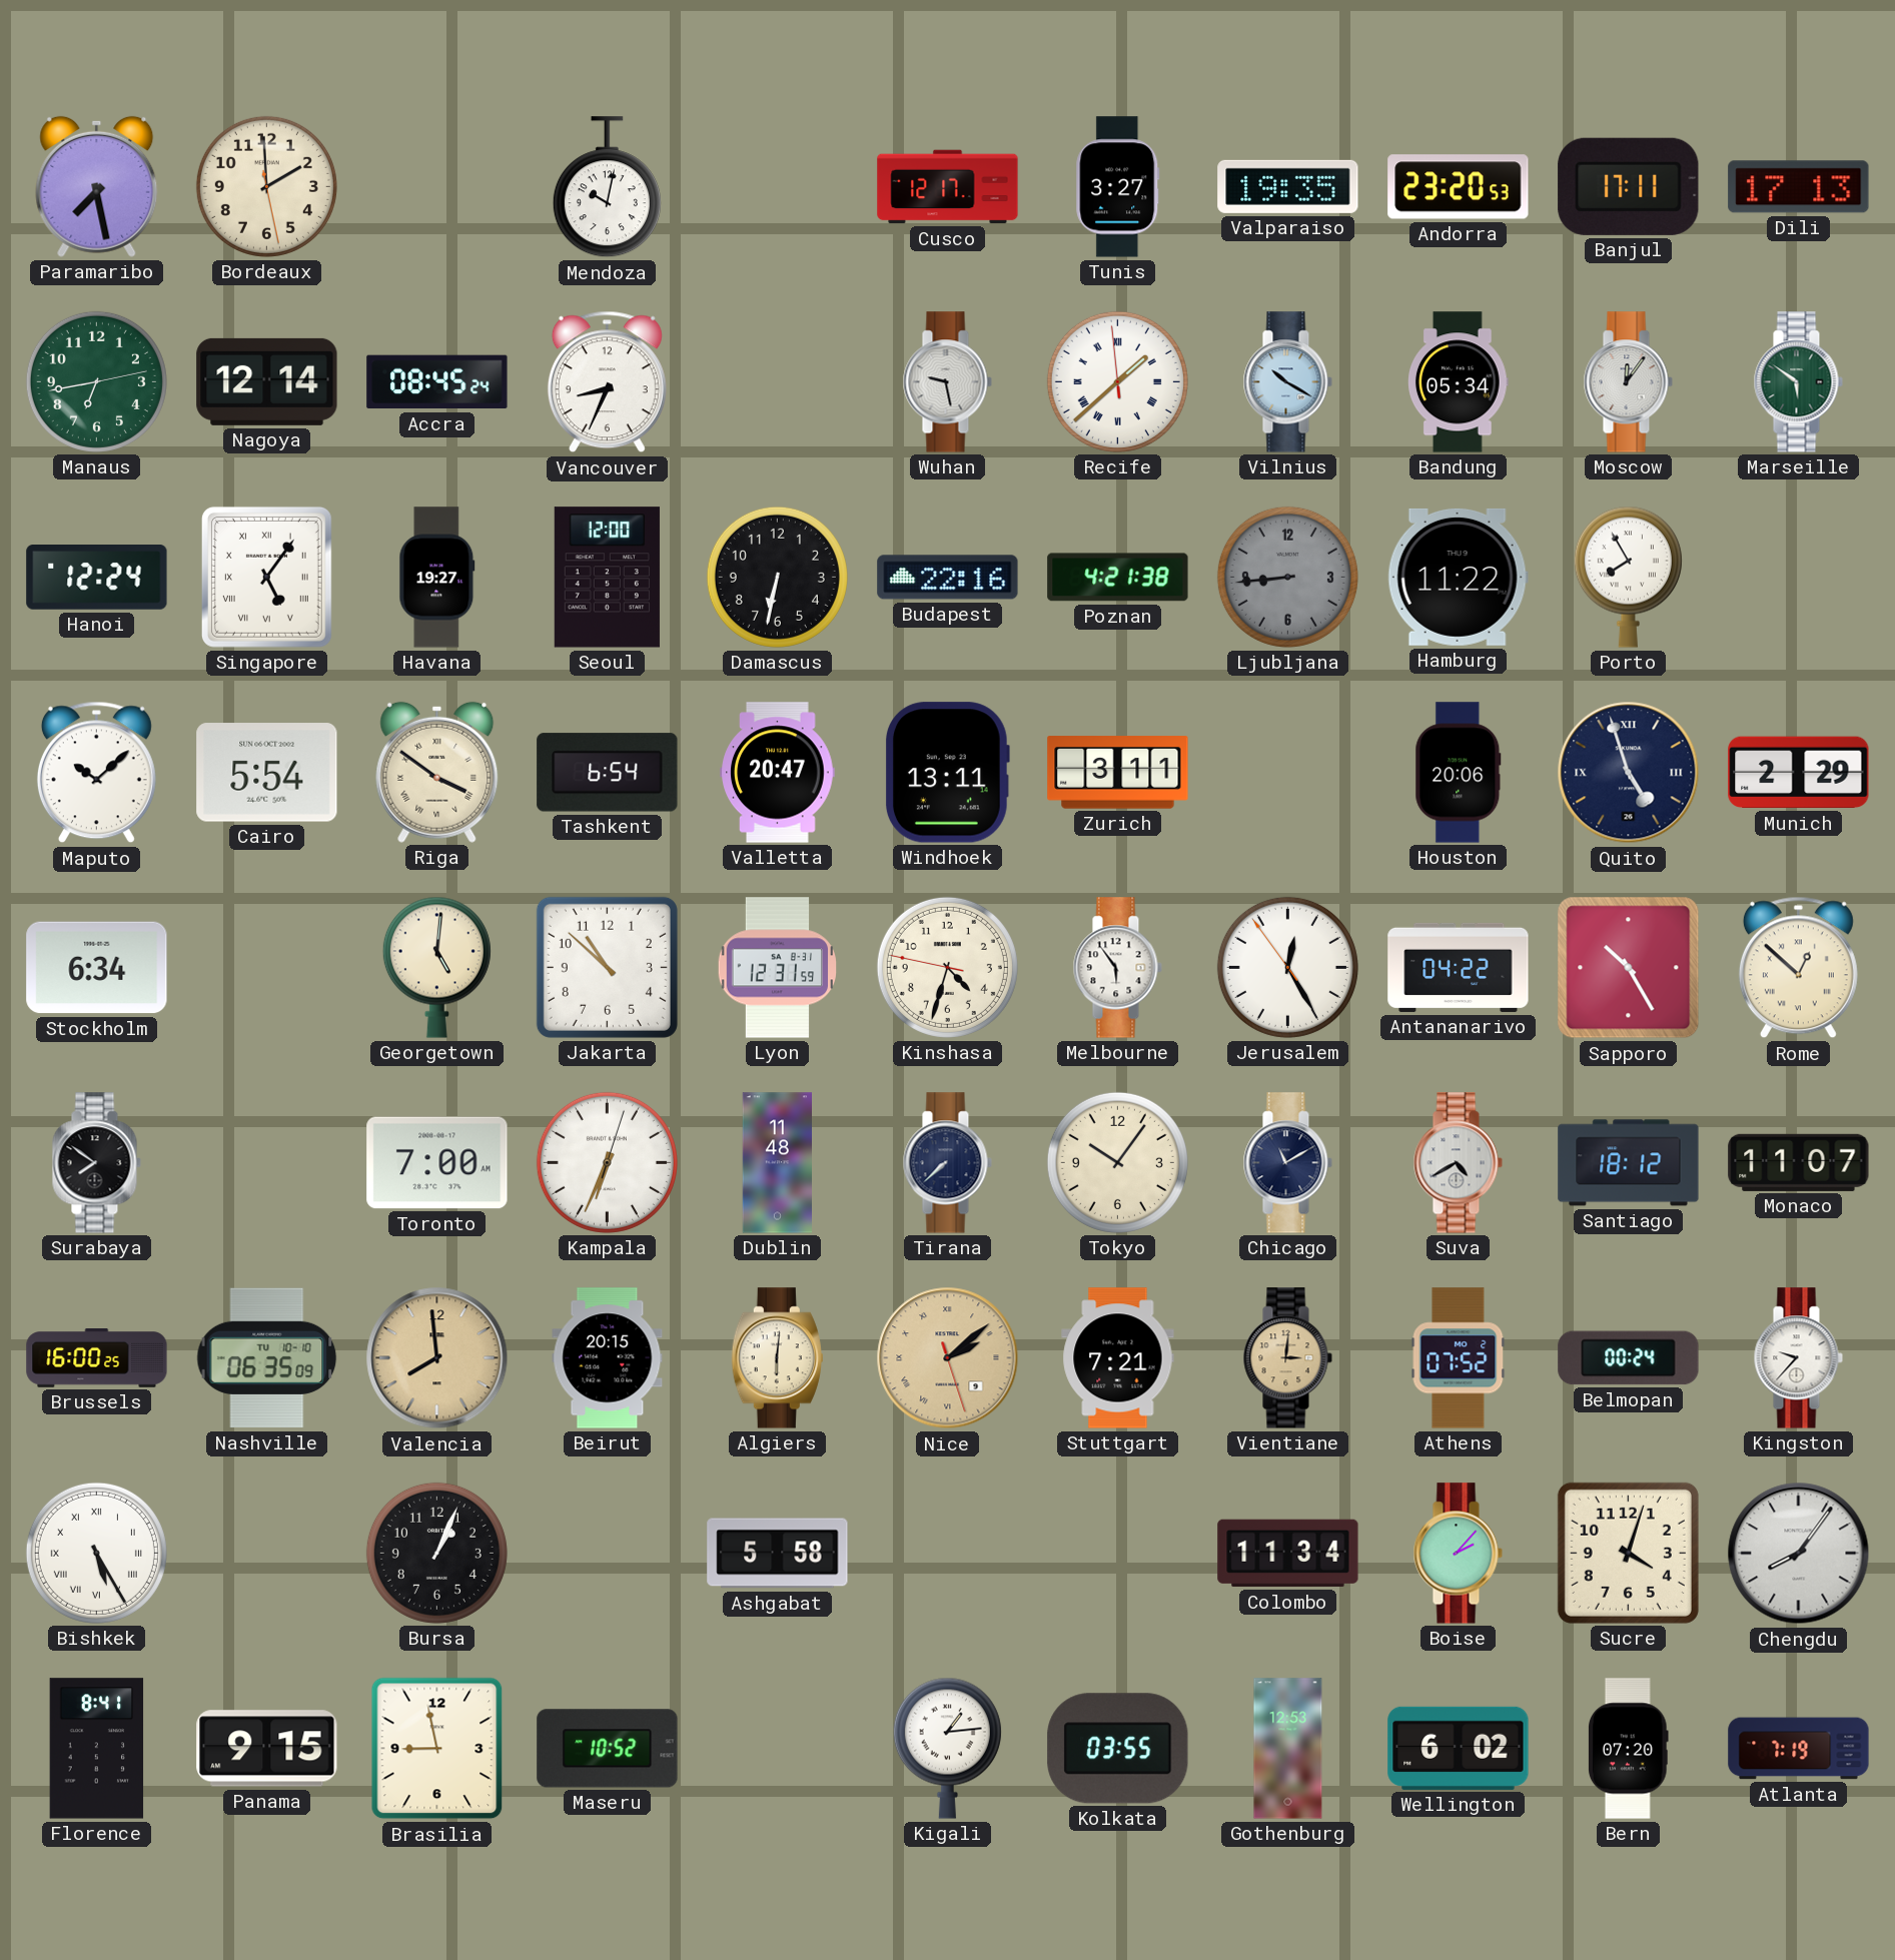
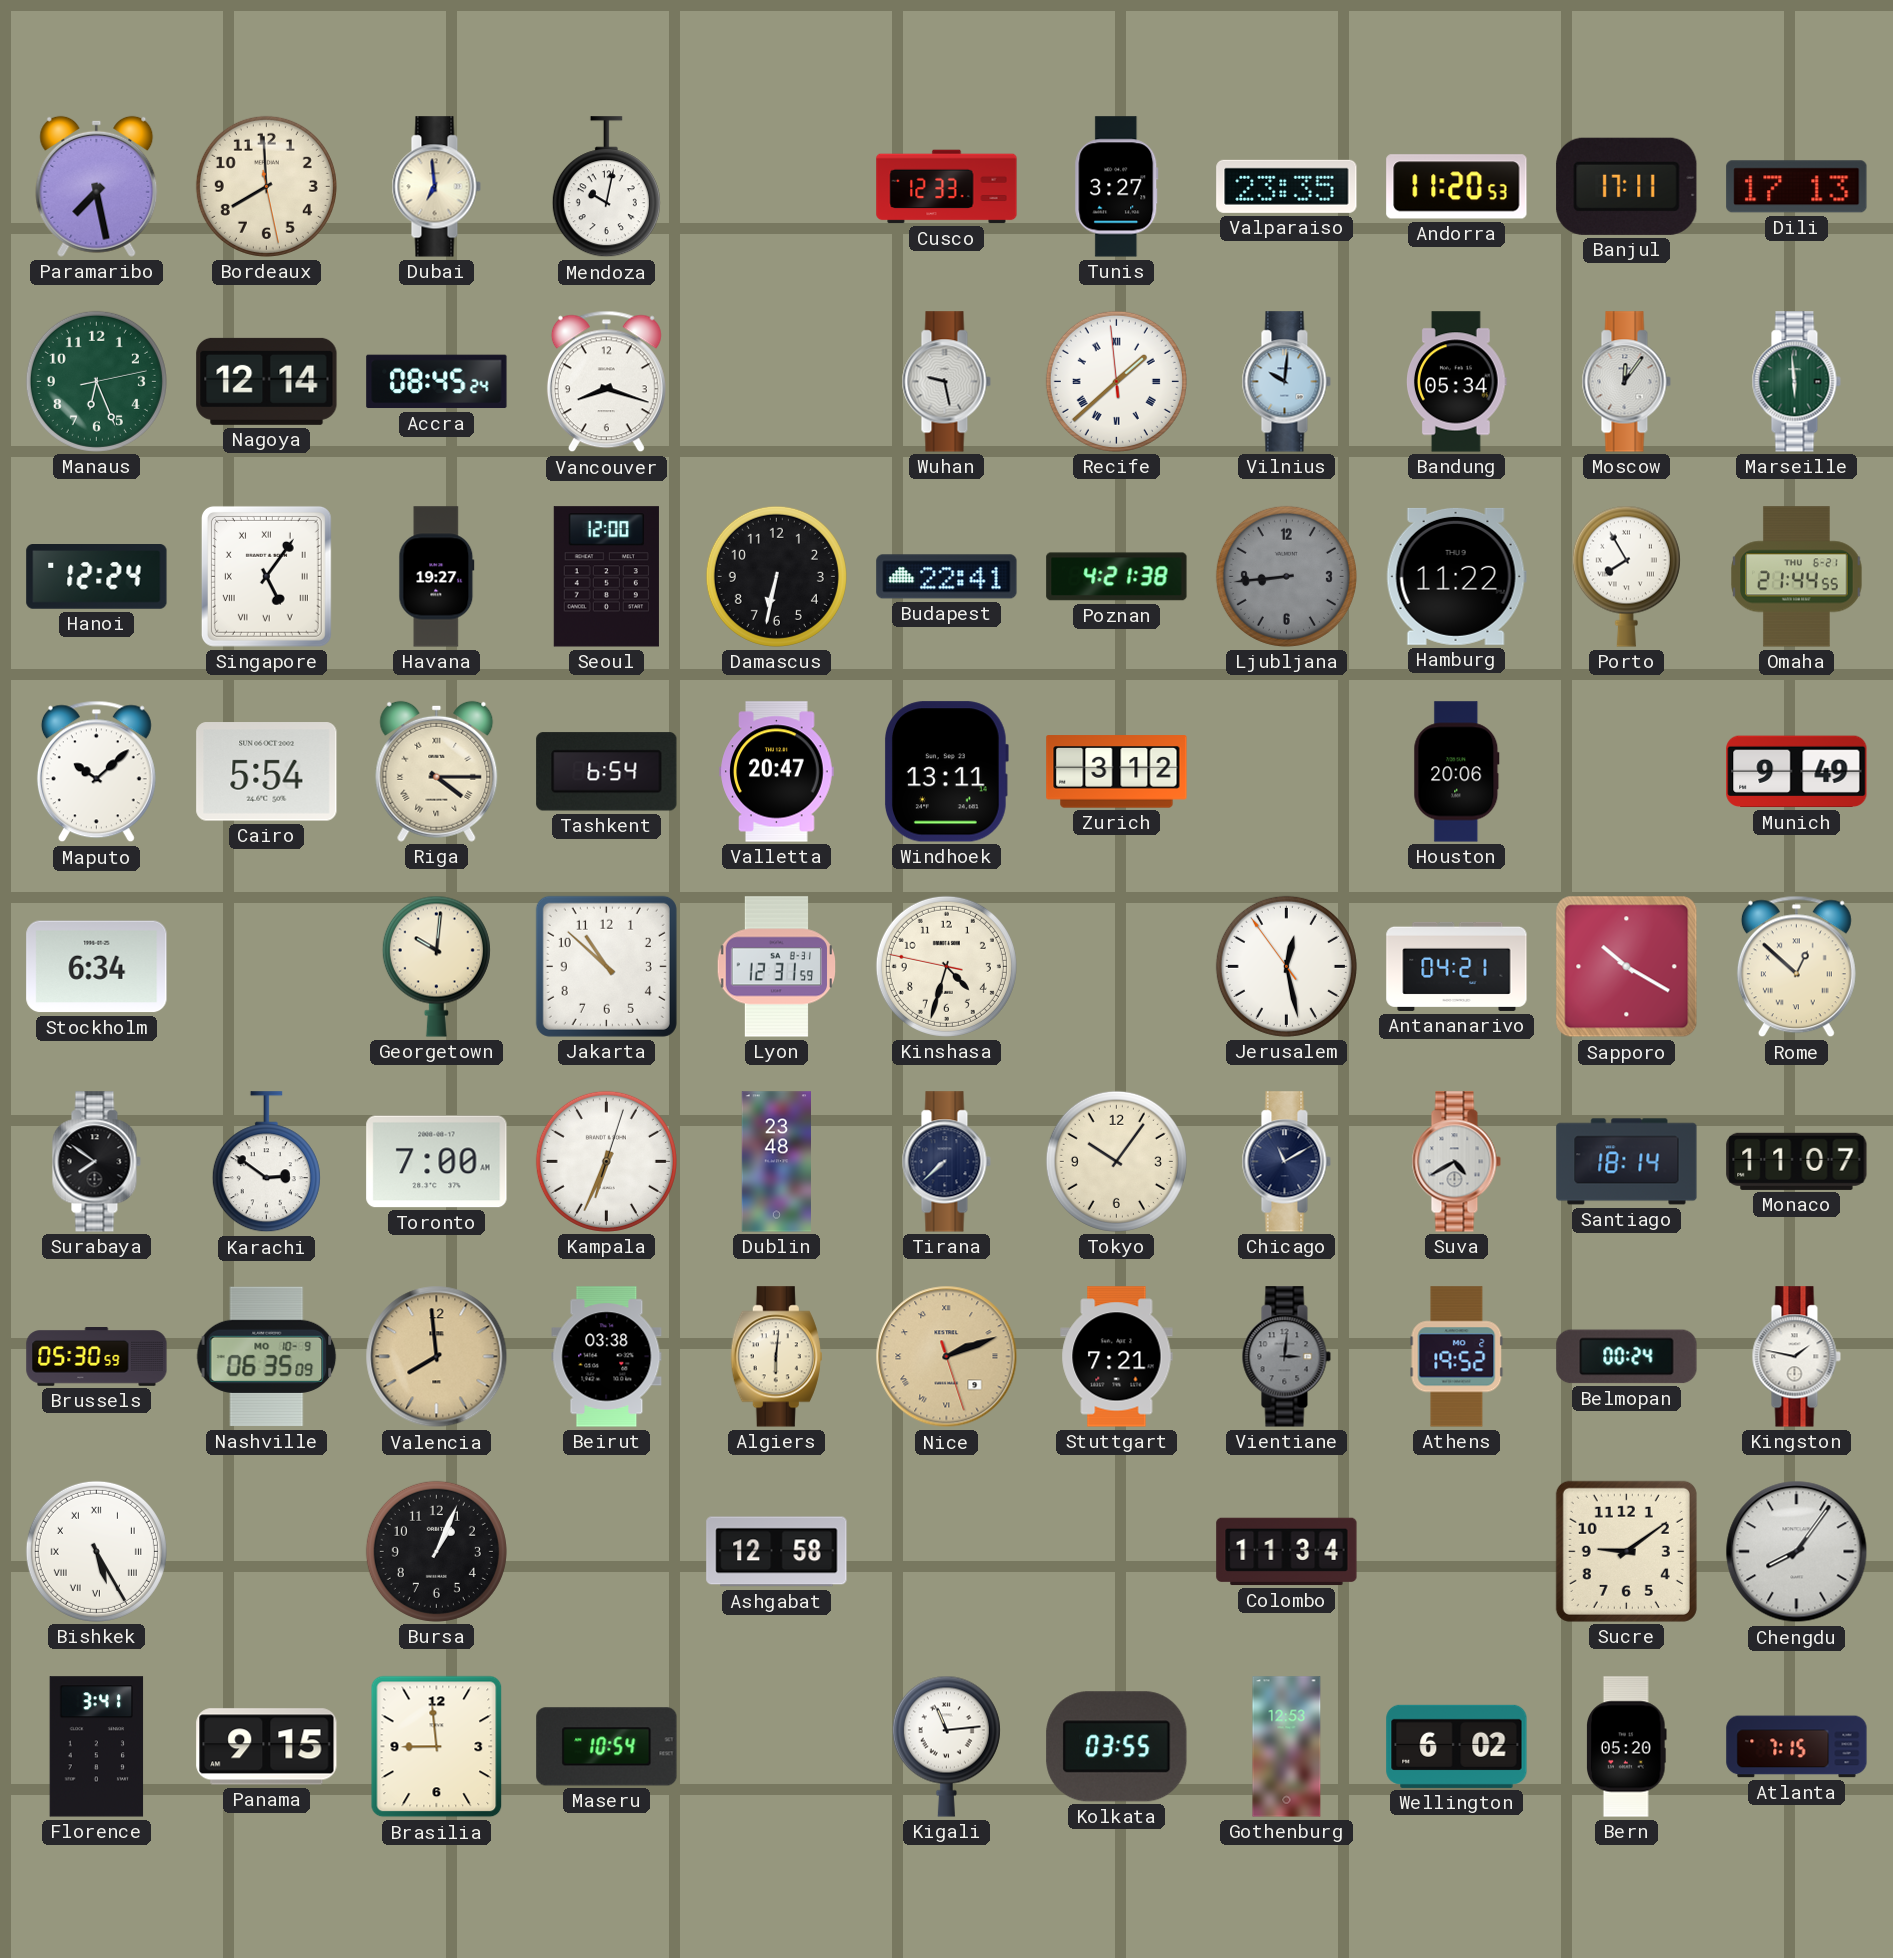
Bordeaux: 1:59 -> 7:59 (266, 186)
Dubai: none -> 6:59 (436, 187)
Cusco: 12:17 -> 12:33 (947, 187)
Valparaiso: 19:35 -> 23:35 (1287, 186)
Andorra: 23:20 -> 11:20 (1457, 187)
Manaus: 6:43 -> 6:26 (96, 381)
Vancouver: 8:34 -> 8:18 (606, 382)
Vilnius: 10:20 -> 10:01 (1286, 382)
Marseille: 5:51 -> 5:59 (1796, 382)
Budapest: 22:16 -> 22:41 (947, 577)
Omaha: none -> 21:44 (1797, 577)
Riga: 3:51 -> 4:15 (437, 771)
Zurich: 3:11 -> 3:12 (1117, 772)
Quito: 4:57 -> none (1629, 773)
Munich: 2:29 -> 9:49 (1797, 772)
Georgetown: 5:01 -> 10:01 (436, 966)
Melbourne: 5:54 -> none (1117, 968)
Jerusalem: 12:24 -> 12:27 (1286, 966)
Antananarivo: 04:22 -> 04:21 (1457, 966)
Sapporo: 10:25 -> 10:20 (1627, 967)
Karachi: none -> 2:51 (266, 1162)
Dublin: 11:48 -> 23:48 (777, 1162)
Santiago: 18:12 -> 18:14 (1627, 1162)
Brussels: 16:00 -> 05:30 (97, 1357)
Nashville date: TU 10-10 -> MO 10-9 (267, 1357)
Beirut: 20:15 -> 03:38 (607, 1357)
Nice: 2:08 -> 2:11 (947, 1357)
Vientiane dial: champagne -> grey (1286, 1357)
Athens: 07:52 -> 19:52 (1457, 1357)
Kingston: 9:37 -> 1:47 (1796, 1357)
Ashgabat: 5:58 -> 12:58 (777, 1552)
Boise: 2:07 -> none (1458, 1554)
Sucre: 4:03 -> 9:09 (1626, 1551)
Florence: 8:41 -> 3:41 (97, 1747)
Brasilia: 8:58 -> 8:59 (437, 1747)
Maseru: 10:52 -> 10:54 (607, 1747)
Kigali: 1:14 -> 11:14 (946, 1746)
Bern: 07:20 -> 05:20 (1627, 1747)
Atlanta: 7:19 -> 7:15 (1797, 1747)
